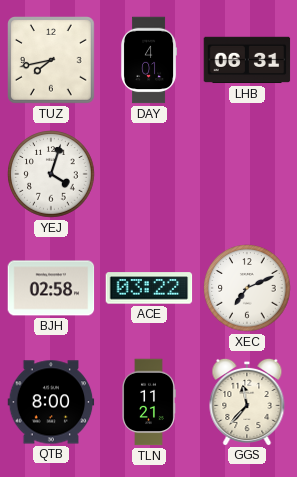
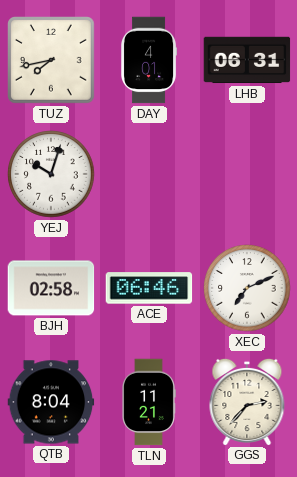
YEJ: 4:03 -> 10:03 (51, 174)
ACE: 03:22 -> 06:46 (149, 288)
QTB: 8:00 -> 8:04 (51, 402)
GGS: 11:37 -> 2:37 (247, 401)
